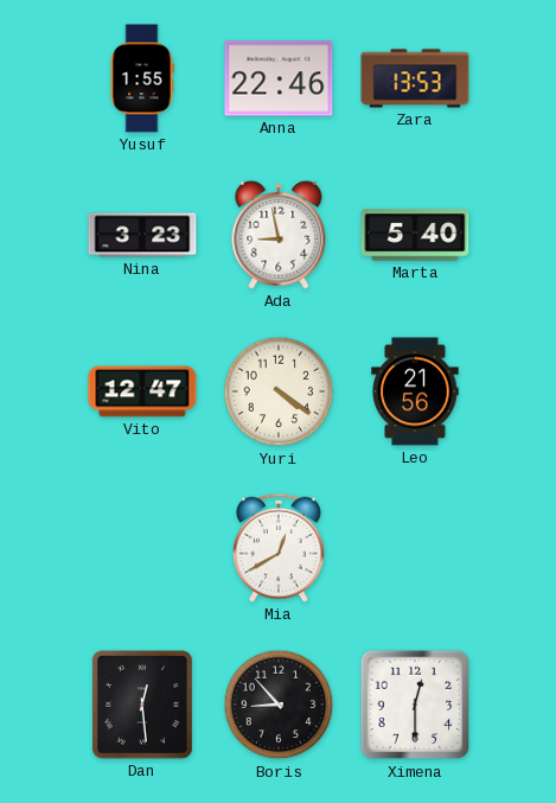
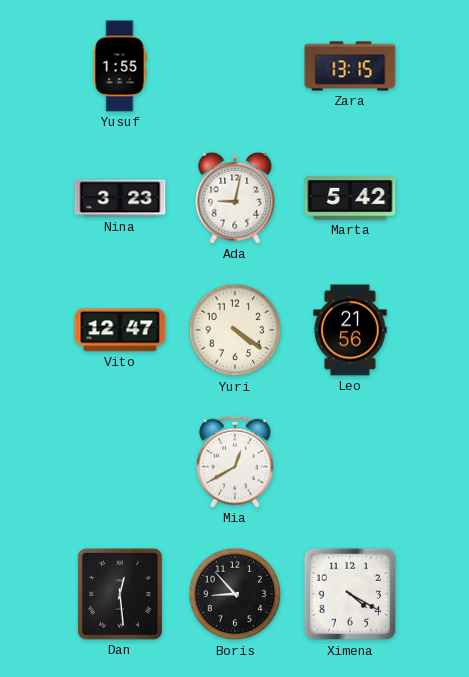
Anna: 22:46 -> none (279, 78)
Zara: 13:53 -> 13:15 (350, 66)
Ada: 8:58 -> 9:02 (235, 198)
Marta: 5:40 -> 5:42 (350, 198)
Ximena: 12:30 -> 4:20 (350, 594)
